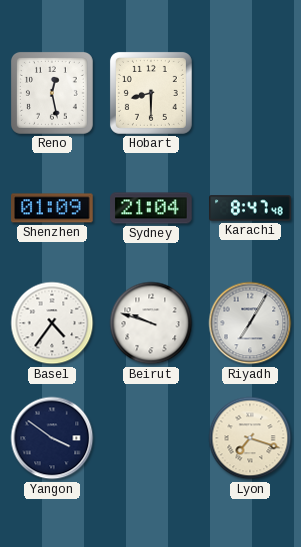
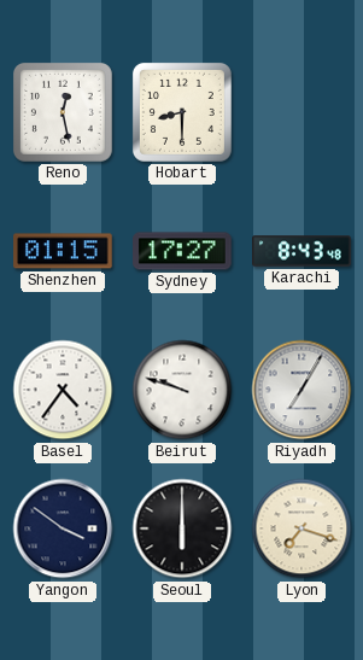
Shenzhen: 01:09 -> 01:15 (63, 251)
Sydney: 21:04 -> 17:27 (182, 251)
Karachi: 8:47 -> 8:43 (301, 251)
Seoul: none -> 6:00 (182, 528)
